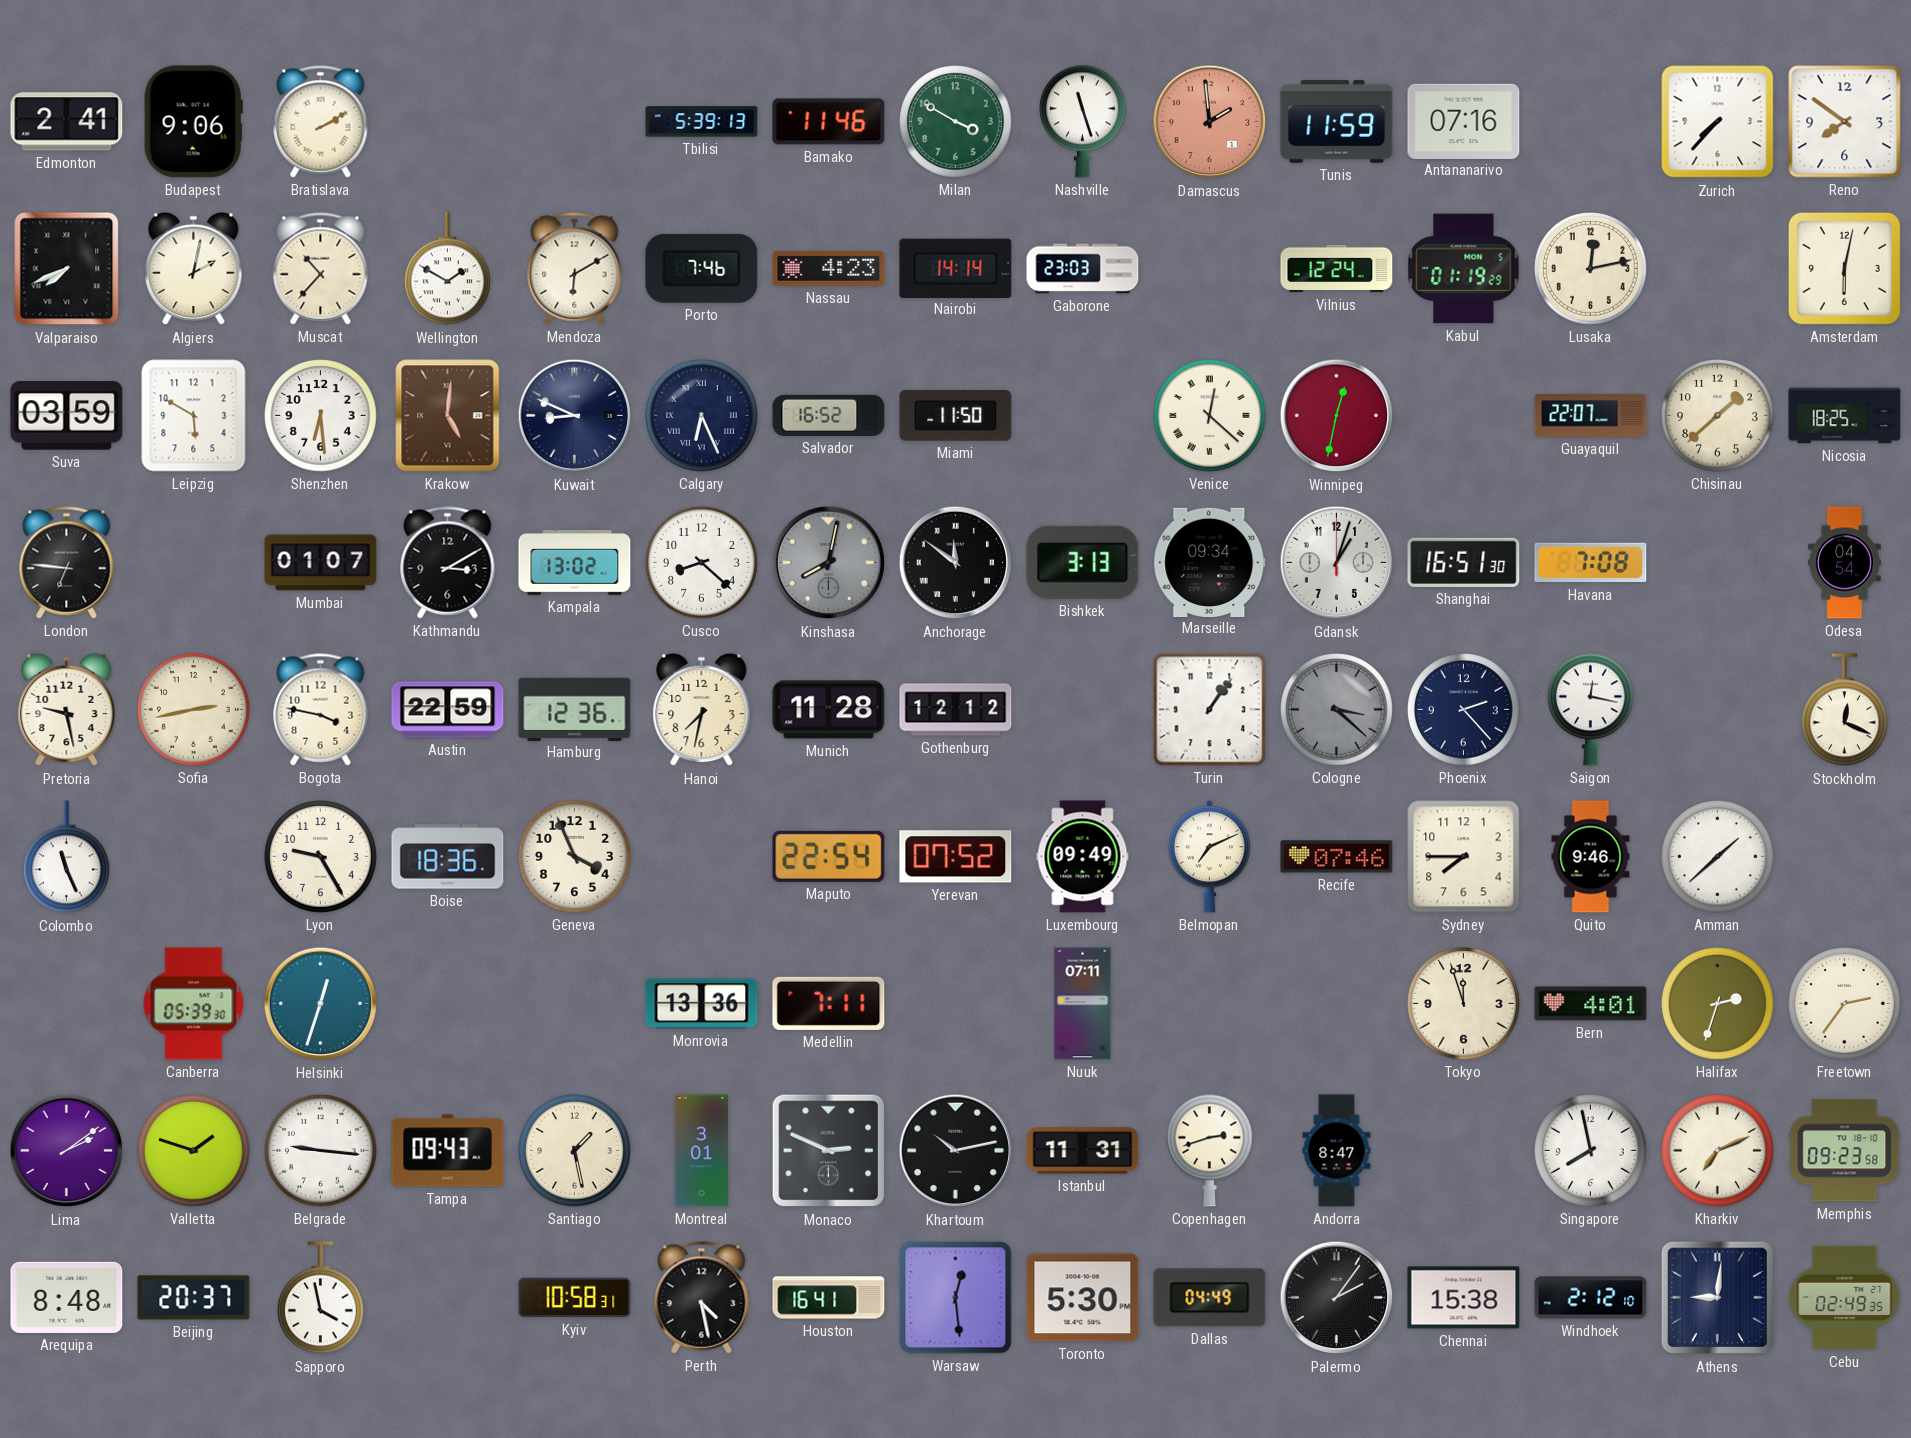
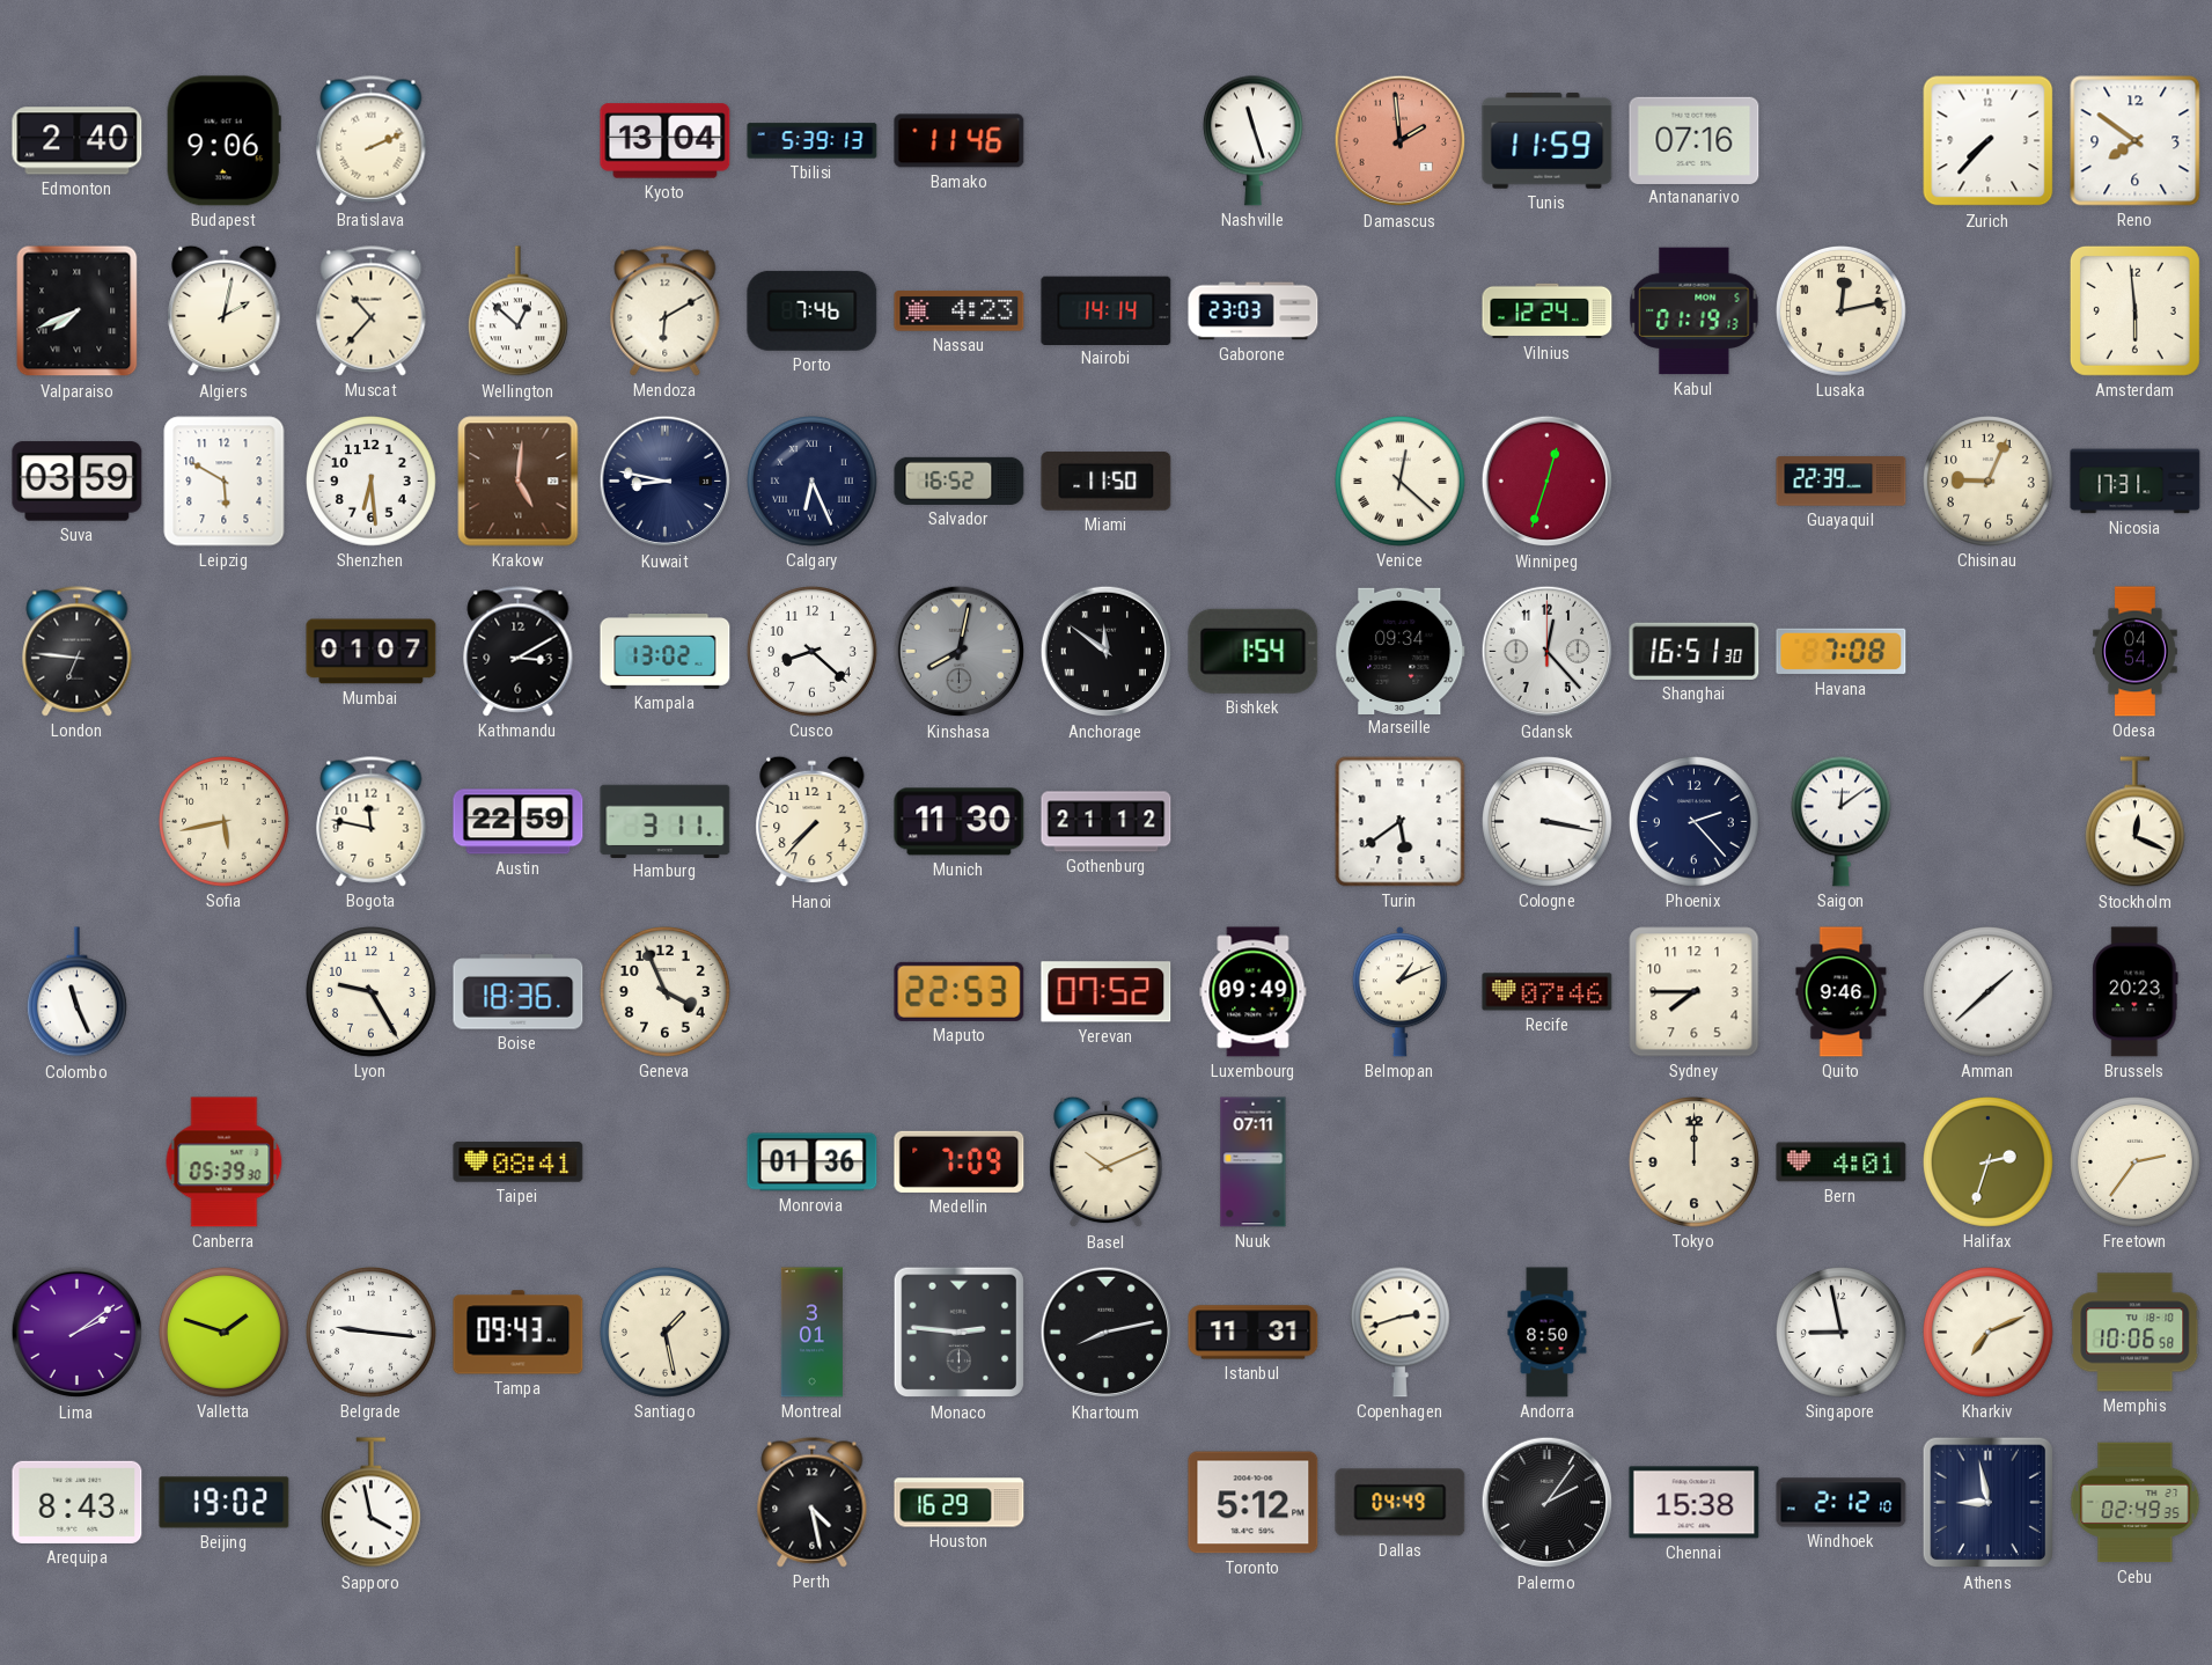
Edmonton: 2:41 -> 2:40 (78, 141)
Bratislava: 2:10 -> 2:11 (372, 141)
Kyoto: none -> 13:04 (666, 141)
Milan: 3:50 -> none (956, 122)
Wellington: 1:50 -> 12:52 (517, 311)
Kabul: 01:19:29 -> 01:19:13 (1695, 311)
Amsterdam: 6:02 -> 5:59 (2134, 310)
Kuwait: 8:49 -> 8:47 (666, 482)
Winnipeg: 12:32 -> 12:33 (1548, 482)
Guayaquil: 22:07 -> 22:39 (1842, 482)
Chisinau: 1:38 -> 9:04 (1989, 482)
Nicosia: 18:25 -> 17:31 (2136, 482)
Bishkek: 3:13 -> 1:54 (1254, 651)
Gdansk: 1:03 -> 12:23 (1548, 652)
Pretoria: 9:28 -> none (67, 710)
Sofia: 2:43 -> 5:43 (225, 822)
Bogota: 3:47 -> 11:47 (372, 822)
Hamburg: 12:36 -> 3:11 (666, 821)
Hanoi: 7:32 -> 7:37 (813, 822)
Munich: 11:28 -> 11:30 (960, 822)
Gothenburg: 12:12 -> 21:12 (1107, 822)
Turin: 1:06 -> 5:39 (1401, 822)
Cologne: 3:22 -> 3:17 (1548, 822)
Cologne dial: grey -> white (1548, 822)
Saigon: 12:17 -> 12:09 (1840, 821)
Maputo: 22:54 -> 22:53 (960, 991)
Belmopan: 7:11 -> 1:11 (1399, 992)
Brussels: none -> 20:23 (2136, 992)
Helsinki: 12:33 -> none (321, 1004)
Taipei: none -> 08:41 (519, 1162)
Monrovia: 13:36 -> 01:36 (813, 1162)
Medellin: 7:11 -> 7:09 (960, 1161)
Basel: none -> 10:11 (1107, 1162)
Tokyo: 11:57 -> 12:00 (1695, 1162)
Monaco: 2:49 -> 2:46 (960, 1333)
Khartoum: 10:13 -> 8:13 (1107, 1333)
Andorra: 8:47 -> 8:50 (1548, 1333)
Singapore: 7:58 -> 8:58 (1842, 1333)
Memphis: 09:23 -> 10:06 (2136, 1333)
Arequipa: 8:48 -> 8:43 (78, 1502)
Beijing: 20:37 -> 19:02 (225, 1503)
Kyiv: 10:58 -> none (575, 1298)
Houston: 16:41 -> 16:29 (960, 1503)
Warsaw: 12:29 -> none (956, 1298)
Toronto: 5:30 -> 5:12 (1254, 1503)
Athens: 9:01 -> 8:58 (1989, 1503)
